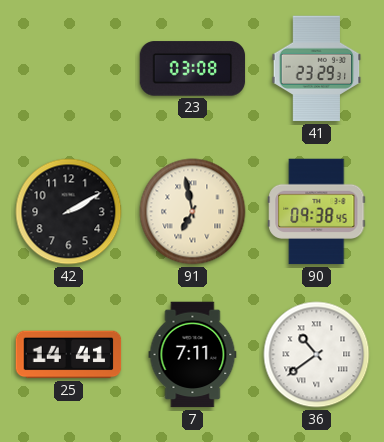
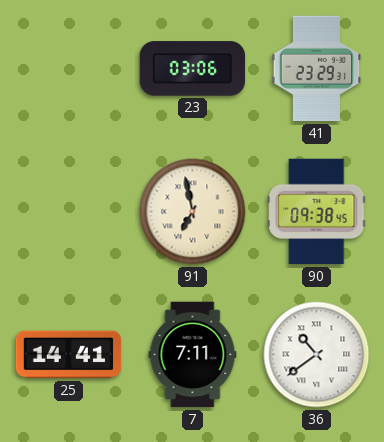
23: 03:08 -> 03:06 (193, 69)
42: 2:10 -> none (69, 212)
